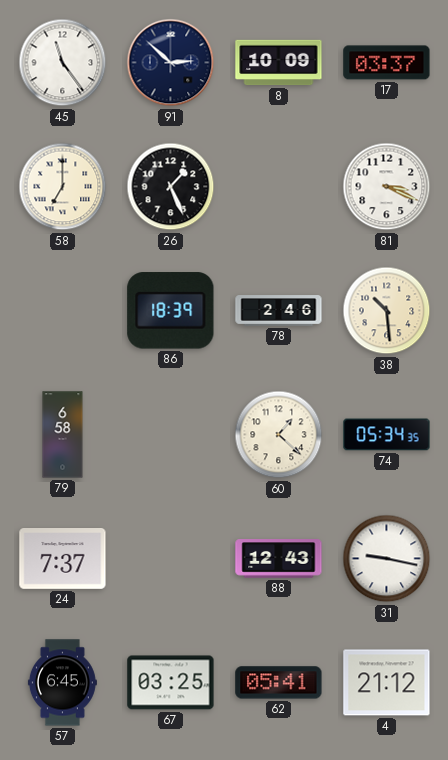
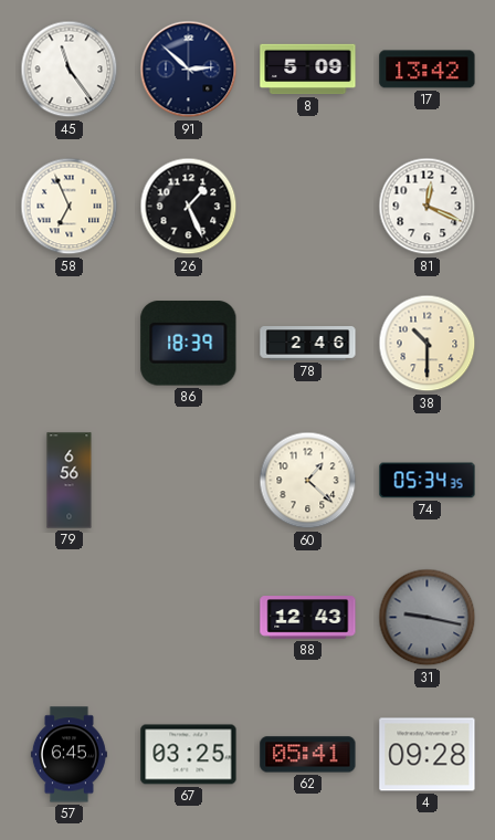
8: 10:09 -> 5:09 (308, 70)
17: 03:37 -> 13:42 (428, 70)
58: 7:00 -> 6:56 (70, 207)
81: 3:19 -> 12:19 (428, 207)
38: 10:29 -> 10:30 (428, 344)
79: 6:58 -> 6:56 (70, 481)
24: 7:37 -> none (63, 559)
31 dial: white -> grey (428, 618)
4: 21:12 -> 09:28 (428, 755)
